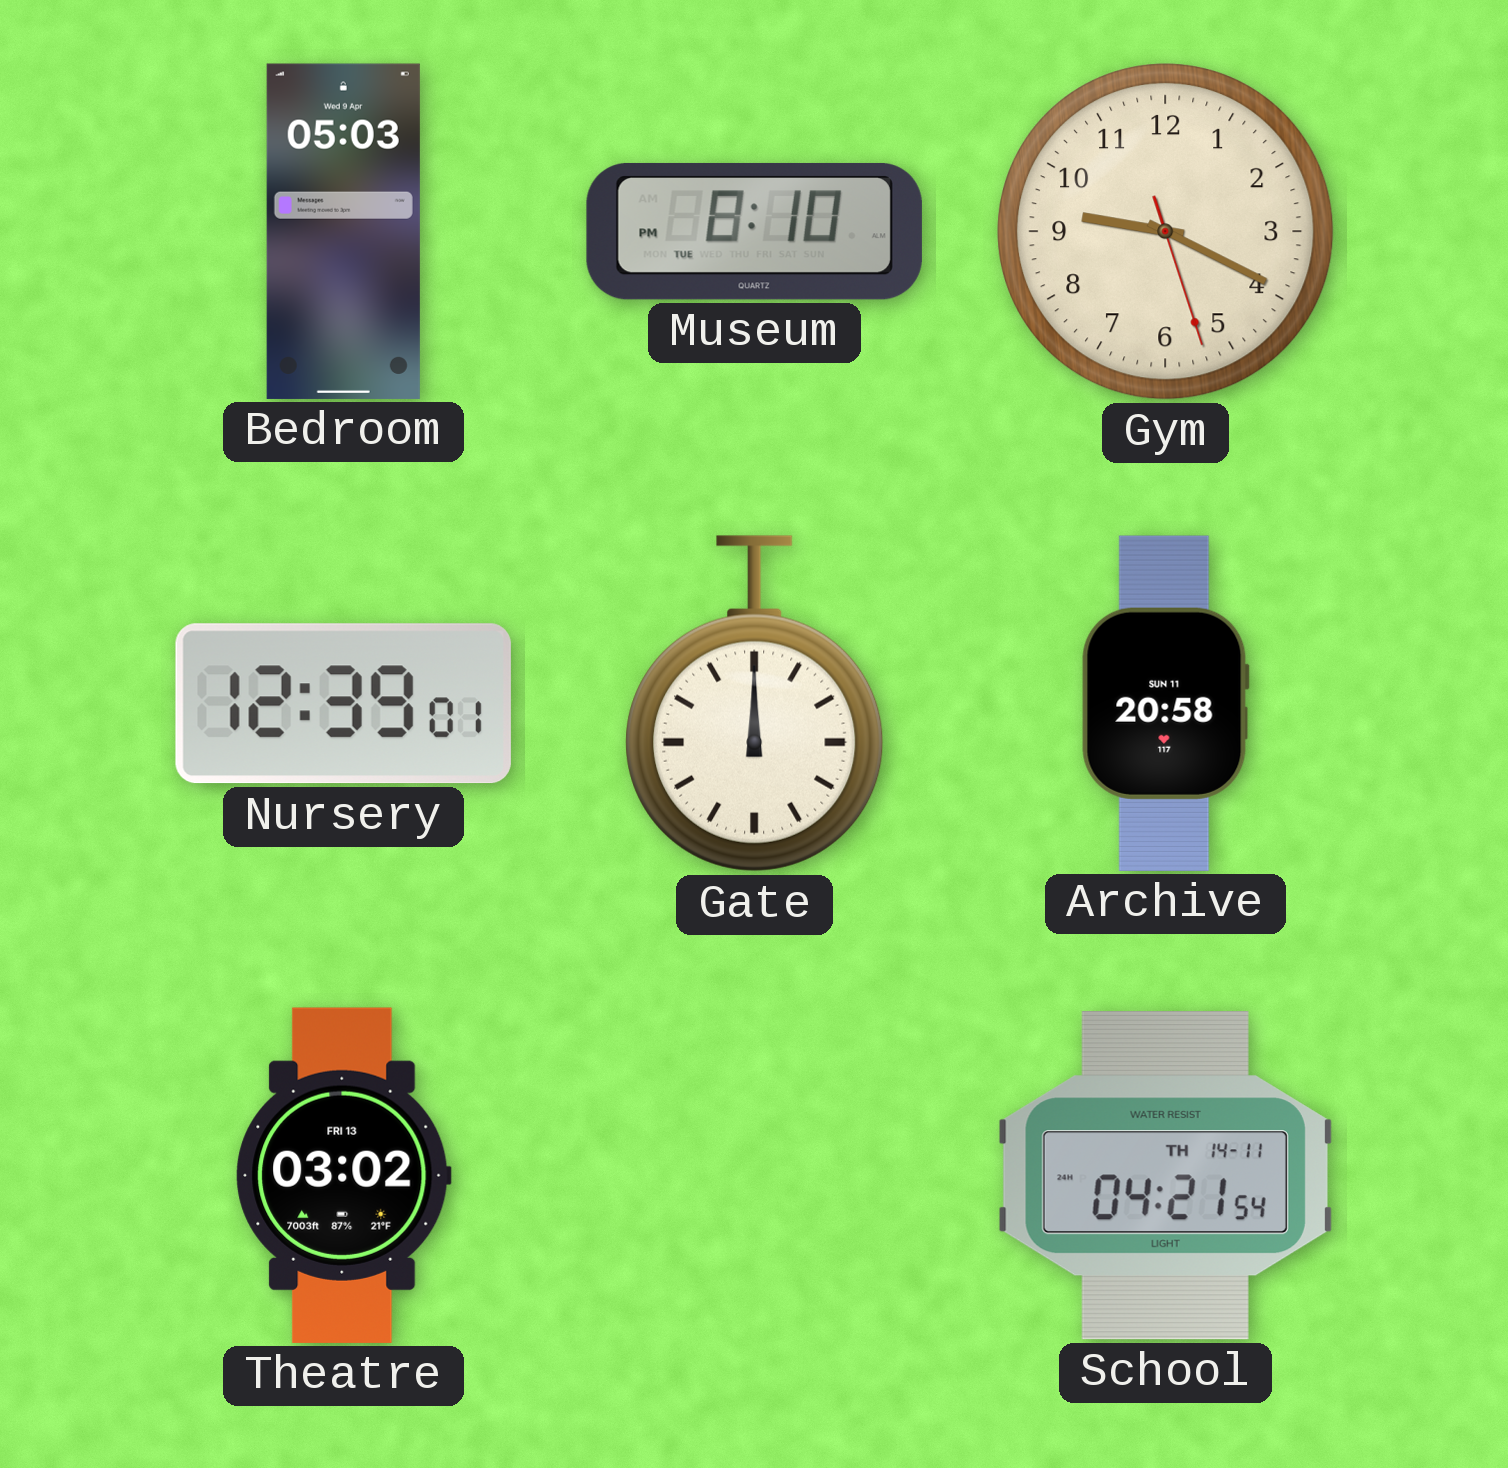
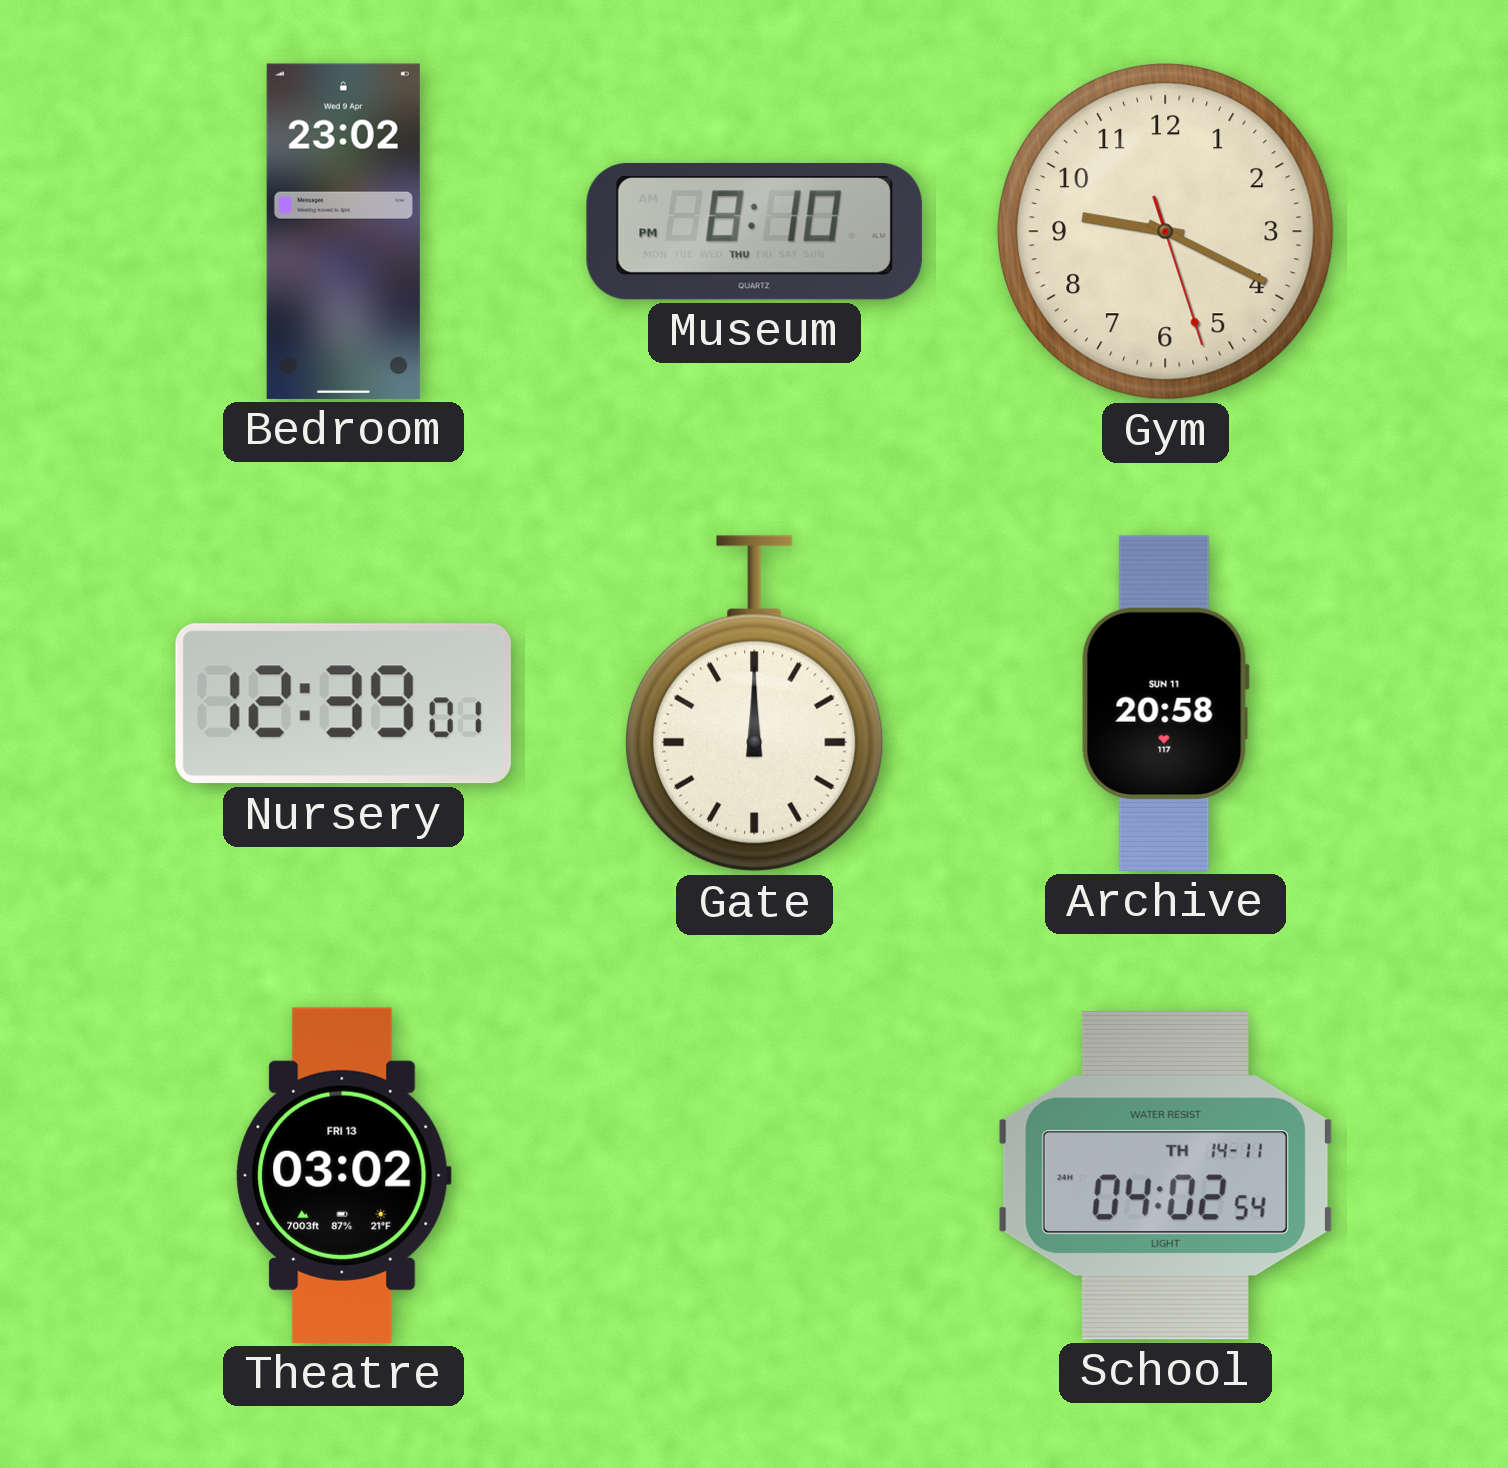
Bedroom: 05:03 -> 23:02 (343, 231)
Museum date: TUE -> THU (754, 231)
School: 04:21 -> 04:02 (1165, 1176)
